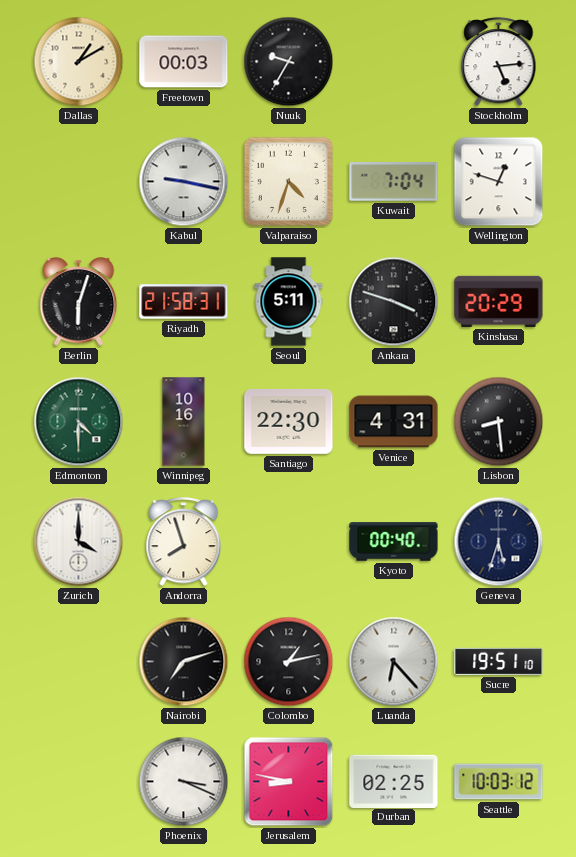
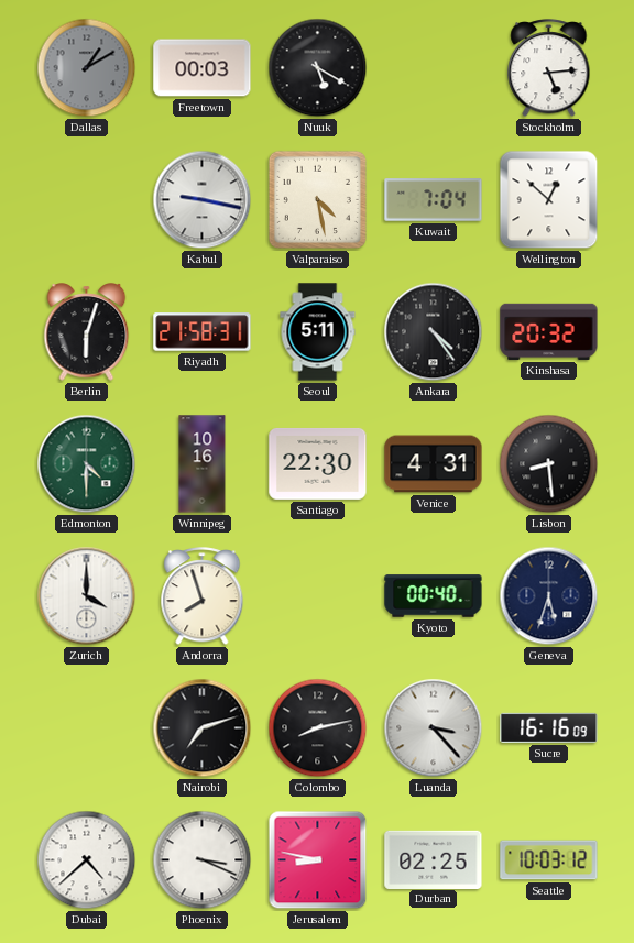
Dallas dial: cream -> grey (87, 68)
Nuuk: 9:35 -> 5:20 (318, 68)
Valparaiso: 4:33 -> 4:28 (317, 199)
Wellington: 12:48 -> 12:52 (549, 200)
Ankara: 3:48 -> 4:24 (434, 332)
Kinshasa: 20:29 -> 20:32 (549, 331)
Colombo: 1:13 -> 8:13 (318, 728)
Luanda: 6:23 -> 3:23 (434, 728)
Sucre: 19:51 -> 16:16 (549, 727)
Dubai: none -> 4:38 (87, 860)
